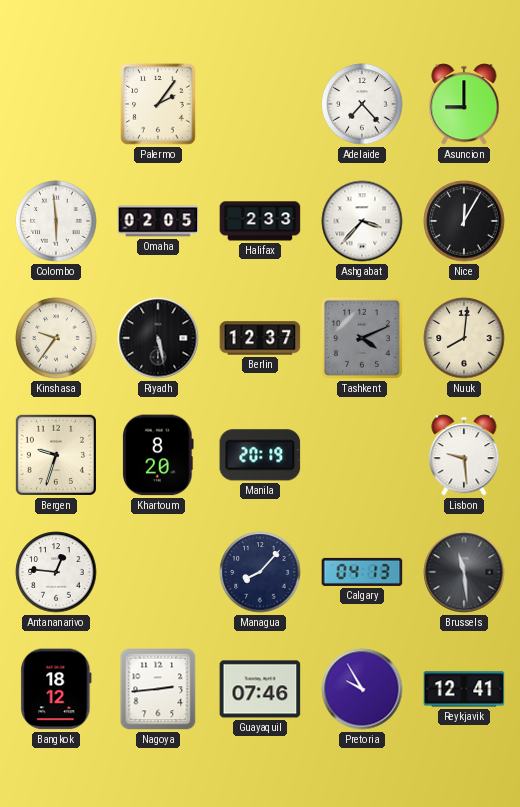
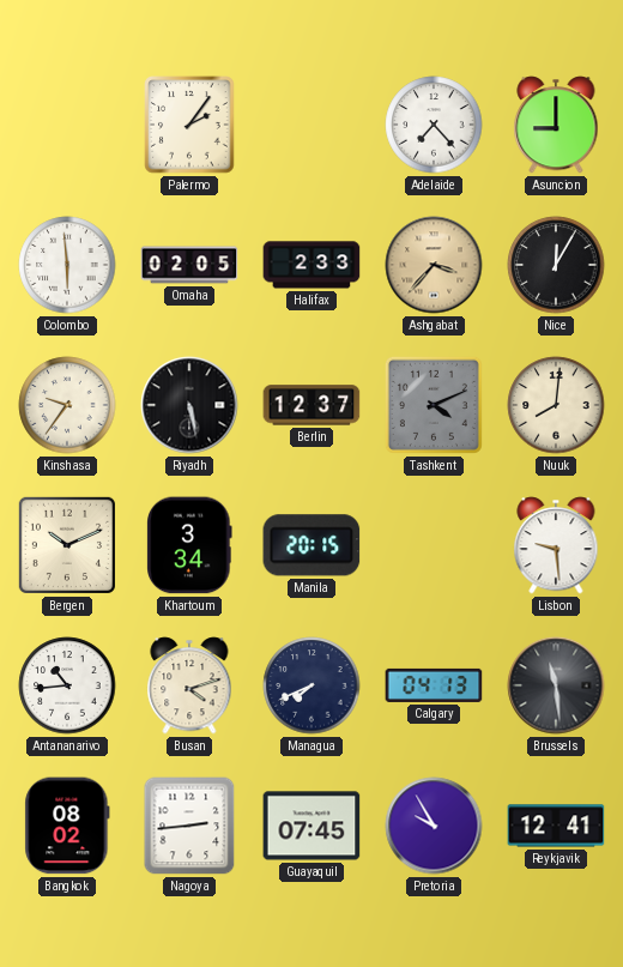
Ashgabat dial: white -> champagne (434, 265)
Bergen: 9:33 -> 10:11 (67, 545)
Khartoum: 8:20 -> 3:34 (189, 545)
Manila: 20:19 -> 20:15 (311, 545)
Antananarivo: 12:46 -> 10:44 (67, 685)
Busan: none -> 4:12 (189, 685)
Managua: 8:07 -> 7:41 (311, 685)
Bangkok: 18:12 -> 08:02 (67, 826)
Guayaquil: 07:46 -> 07:45 (311, 826)
